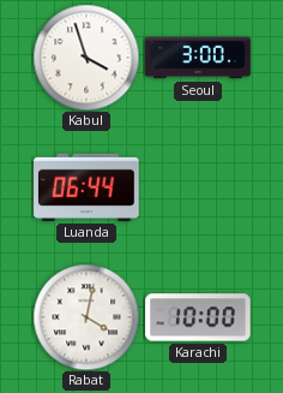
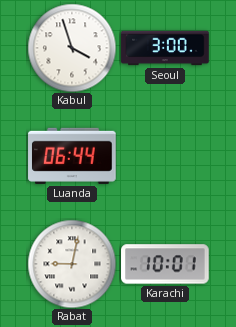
Rabat: 4:02 -> 9:02 (72, 264)
Karachi: 10:00 -> 10:01 (165, 264)
